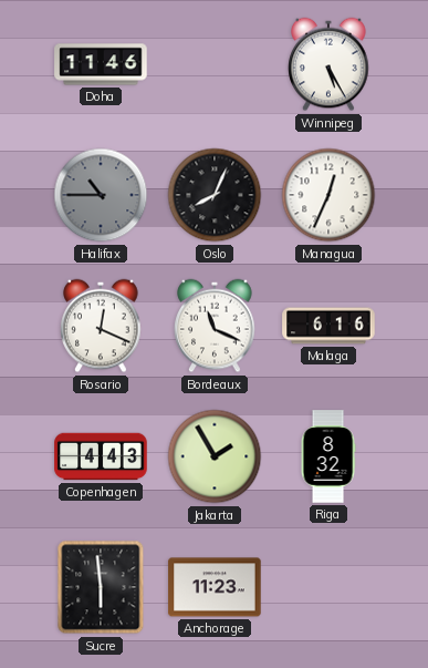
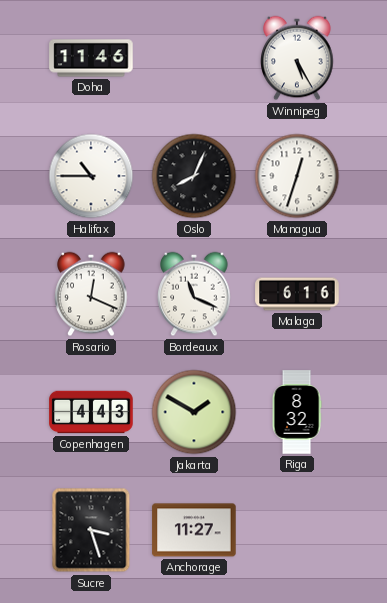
Halifax dial: grey -> white (91, 176)
Managua: 12:34 -> 12:33 (297, 176)
Jakarta: 1:55 -> 1:50 (194, 412)
Sucre: 5:59 -> 3:27 (91, 530)
Anchorage: 11:23 -> 11:27 (194, 530)
